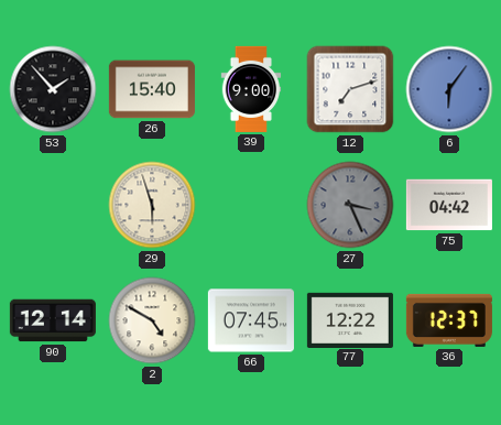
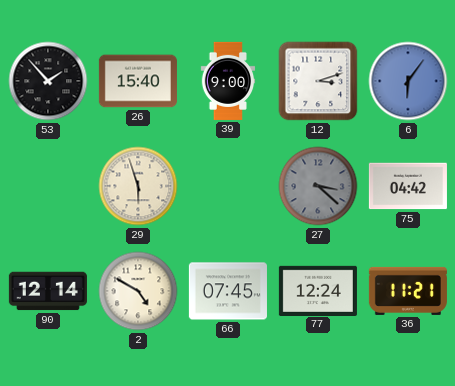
12: 7:12 -> 3:12 (318, 81)
27: 3:26 -> 3:22 (318, 186)
77: 12:22 -> 12:24 (318, 290)
36: 12:37 -> 11:21 (408, 291)
